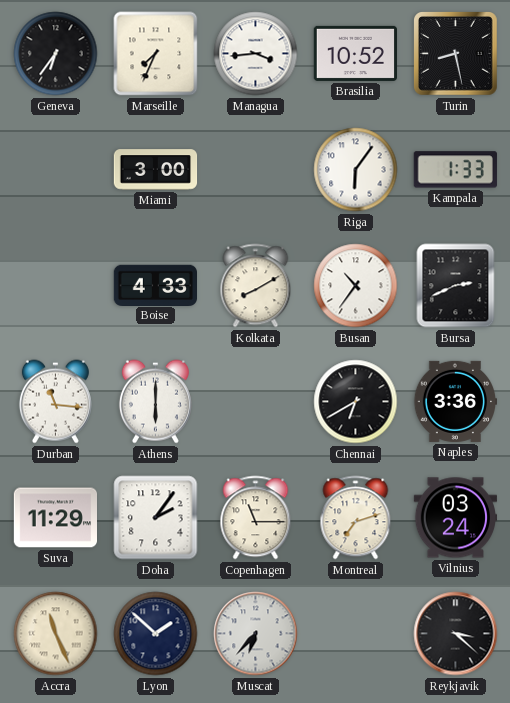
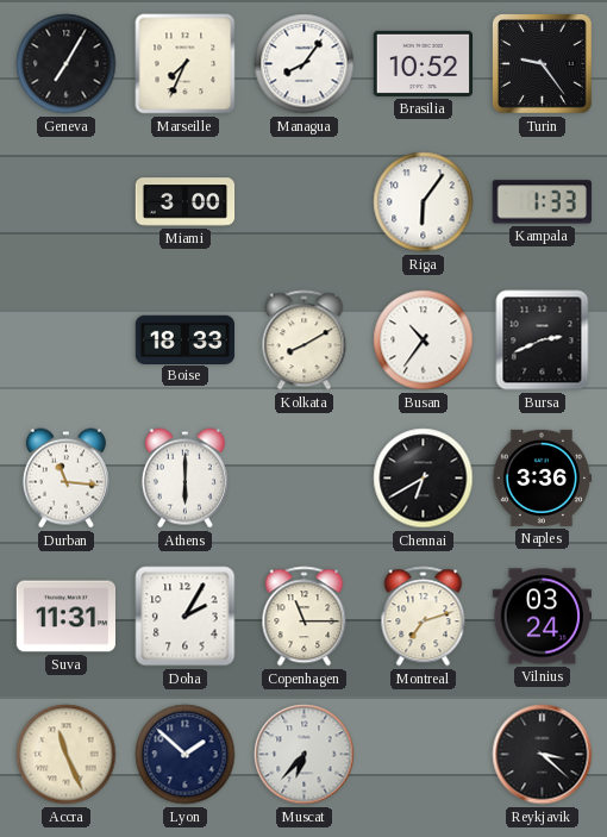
Geneva: 6:36 -> 7:05 (67, 64)
Managua: 3:44 -> 8:06 (305, 64)
Turin: 8:28 -> 9:24 (543, 64)
Boise: 4:33 -> 18:33 (184, 339)
Suva: 11:29 -> 11:31 (65, 617)
Doha: 2:06 -> 2:05 (186, 617)
